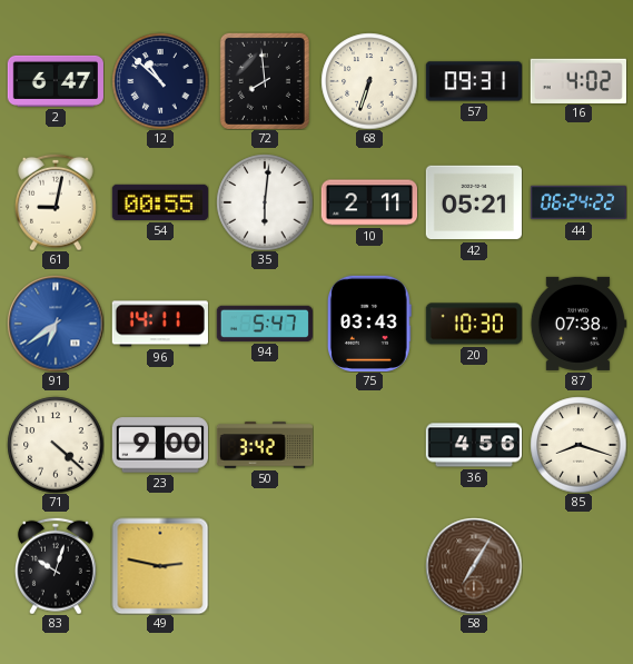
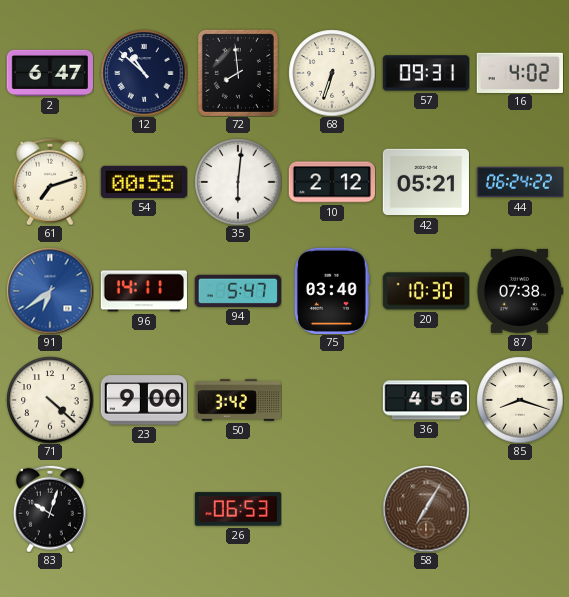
61: 9:02 -> 7:12 (50, 182)
10: 2:11 -> 2:12 (331, 182)
75: 03:43 -> 03:40 (332, 291)
49: 2:47 -> none (160, 566)
26: none -> 06:53 (237, 509)
